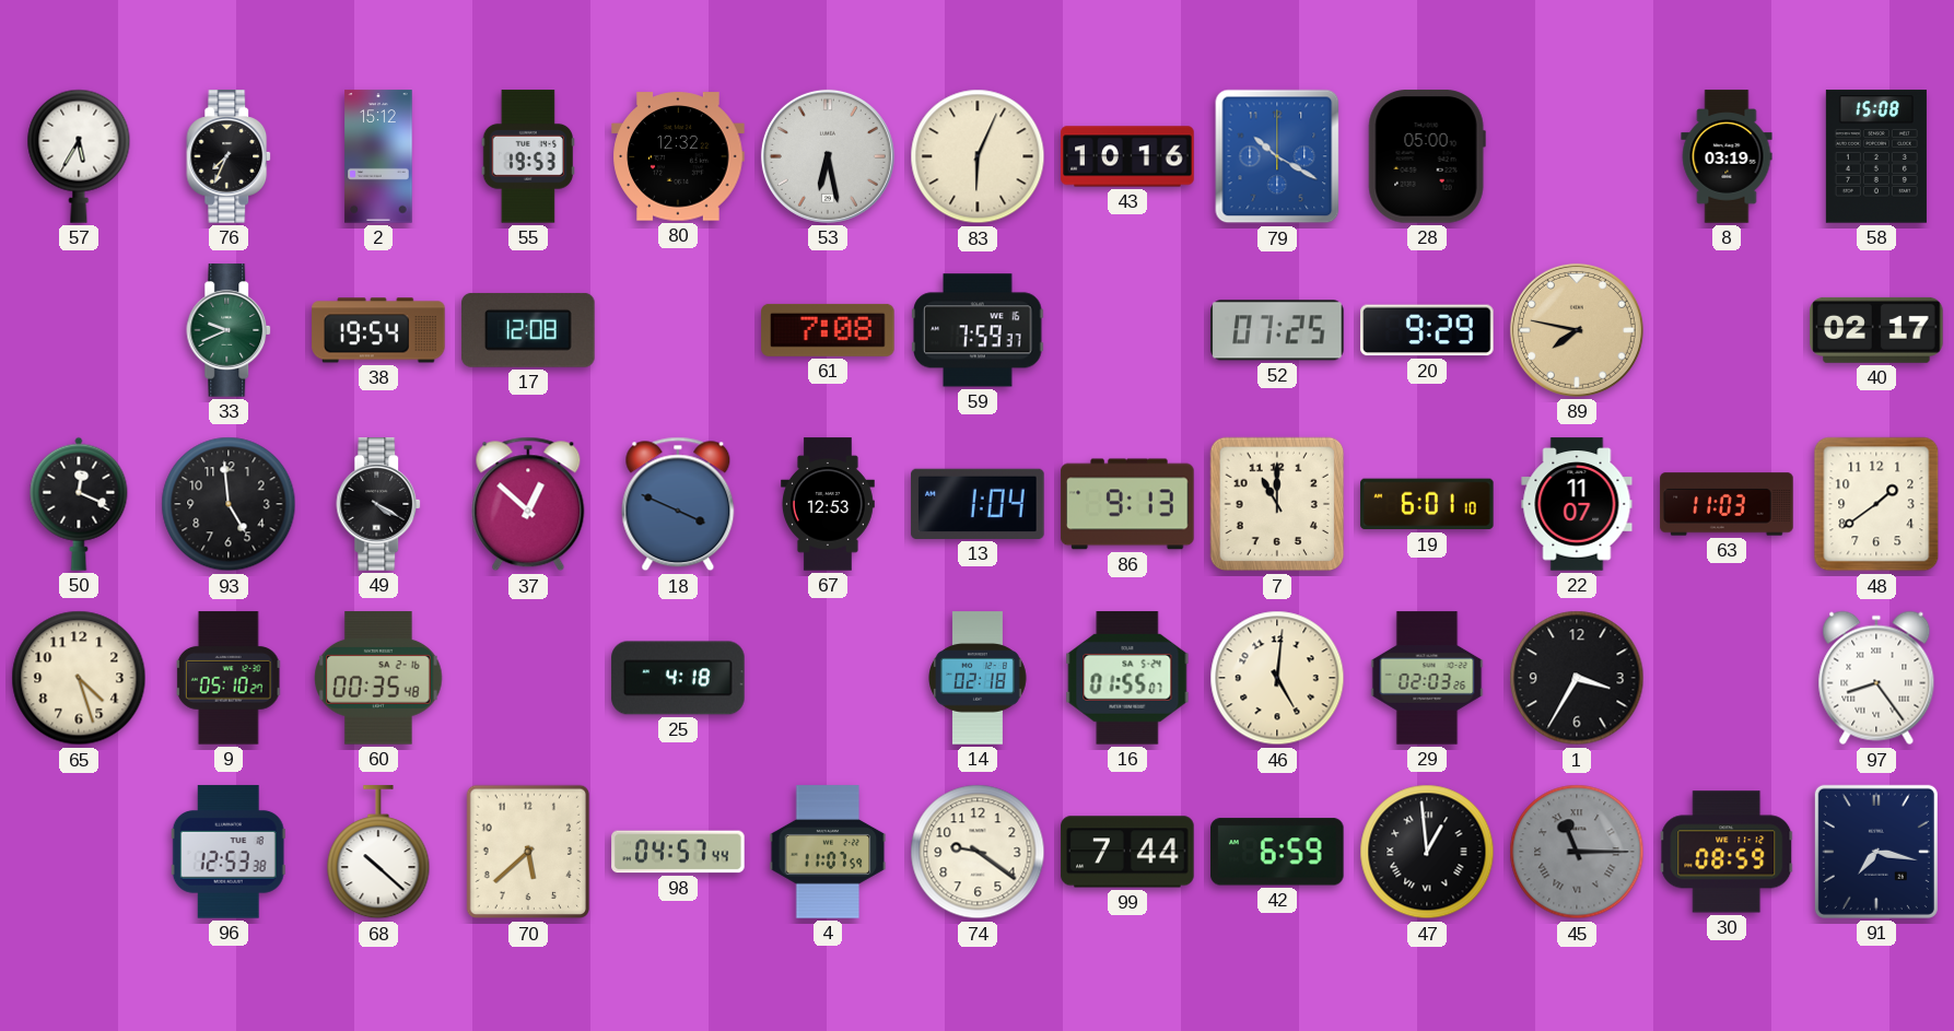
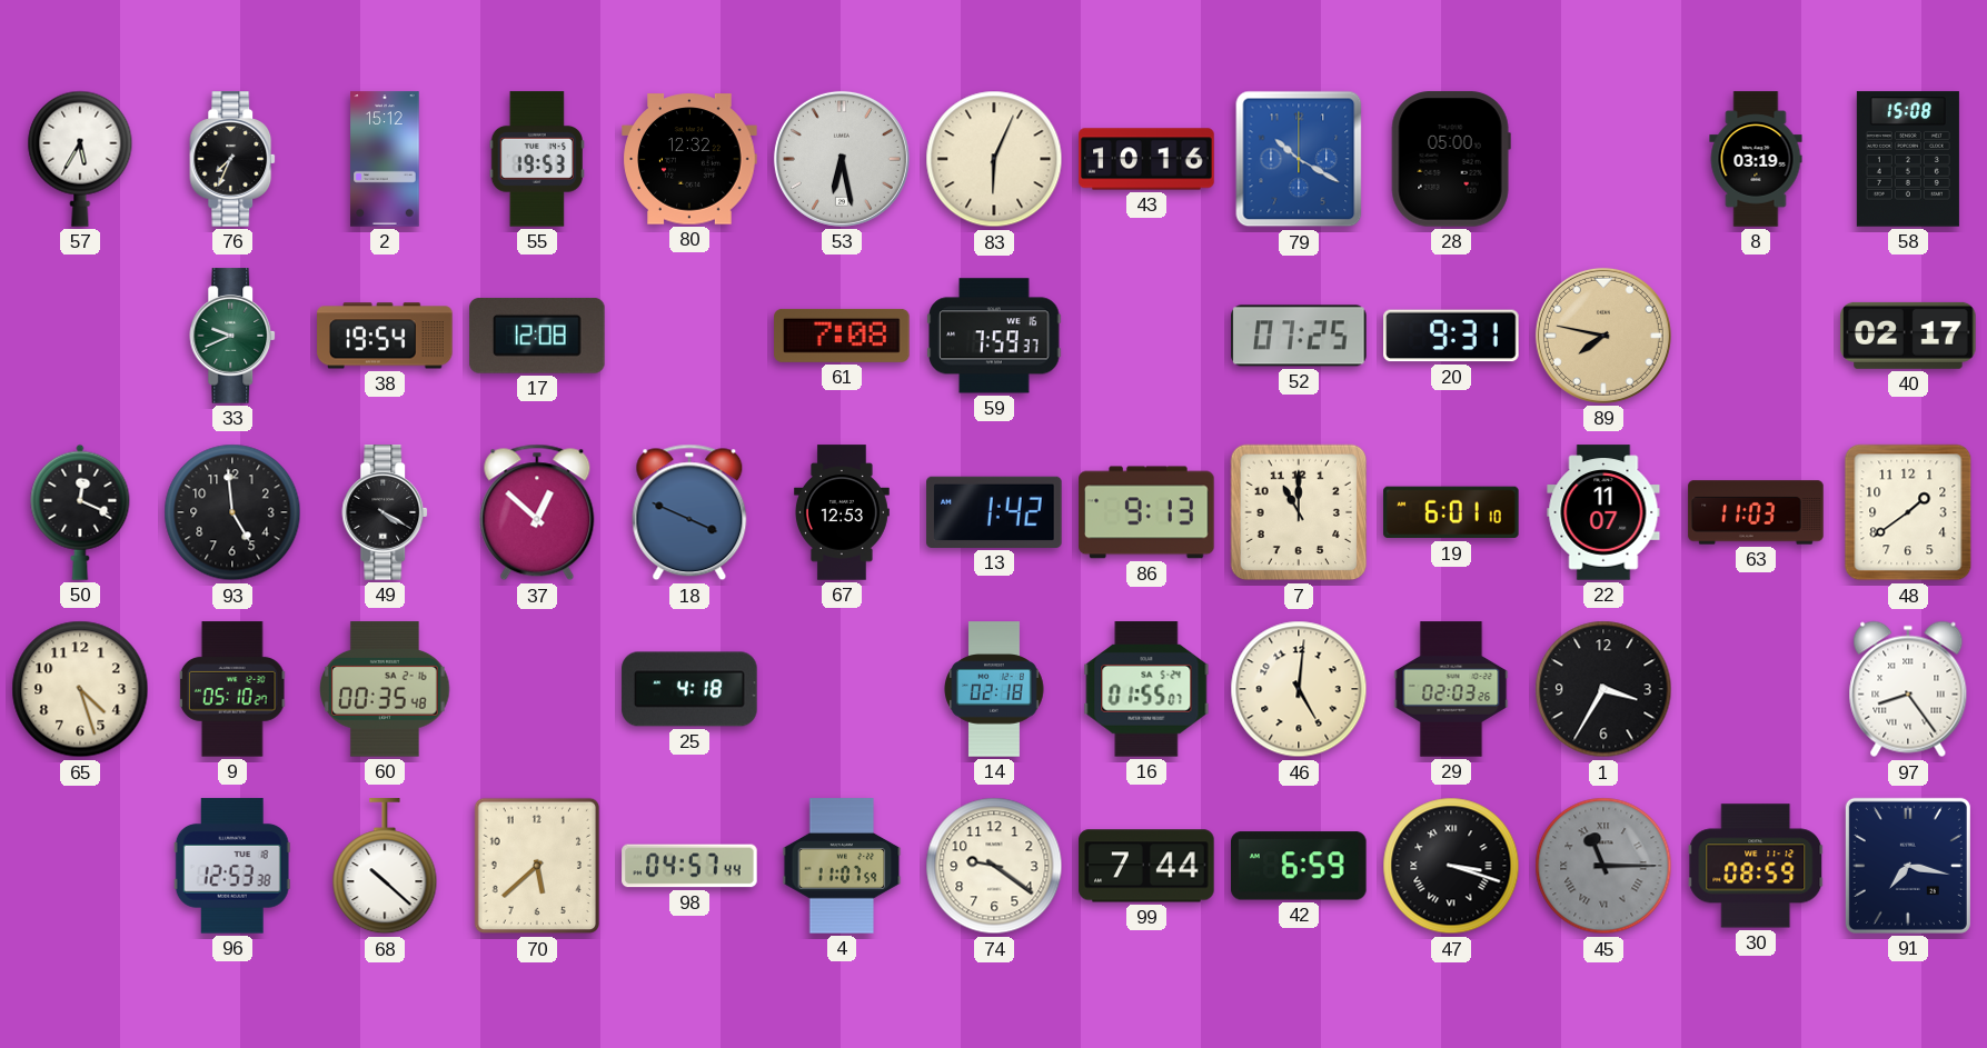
20: 9:29 -> 9:31 (1451, 336)
13: 1:04 -> 1:42 (994, 512)
47: 12:59 -> 3:18 (1451, 866)
